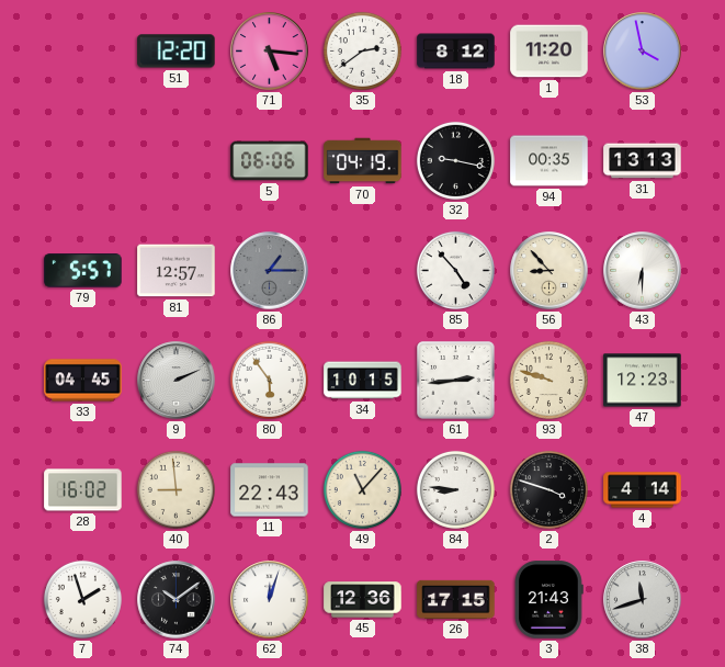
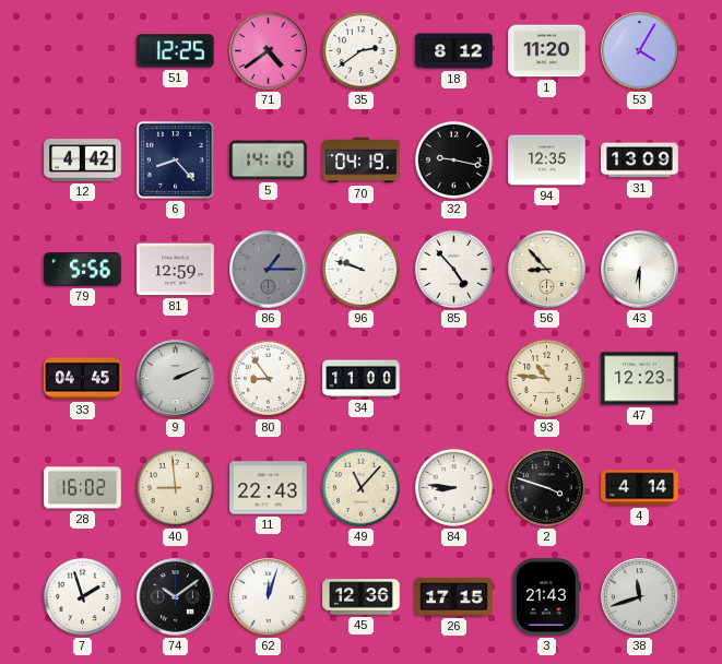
51: 12:20 -> 12:25 (176, 51)
71: 5:16 -> 4:39 (269, 51)
53: 3:58 -> 4:05 (640, 51)
12: none -> 4:42 (83, 161)
6: none -> 8:23 (176, 161)
5: 06:06 -> 14:10 (269, 161)
94: 00:35 -> 12:35 (547, 161)
31: 13:13 -> 13:09 (640, 161)
79: 5:57 -> 5:56 (83, 270)
81: 12:57 -> 12:59 (176, 270)
96: none -> 9:48 (360, 269)
80: 5:54 -> 8:54 (268, 378)
34: 10:15 -> 11:00 (362, 379)
61: 2:44 -> none (456, 381)
93: 9:48 -> 10:46 (546, 378)
